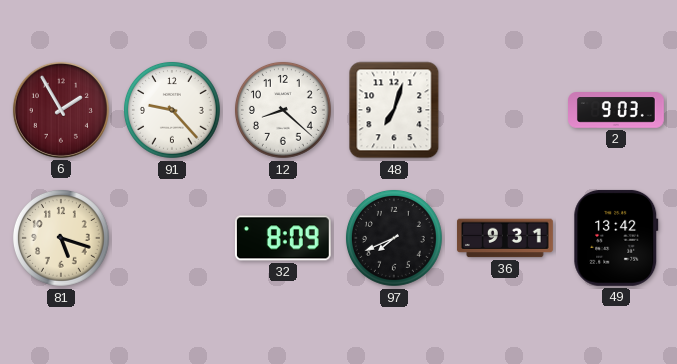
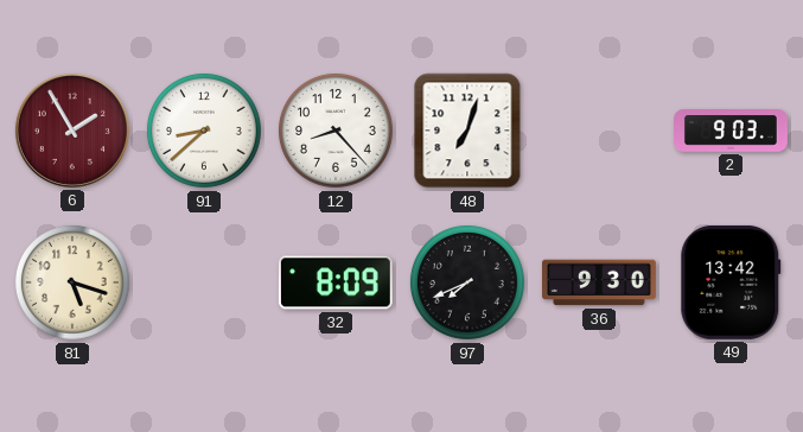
91: 9:23 -> 8:38 (204, 131)
12: 8:22 -> 8:23 (336, 131)
36: 9:31 -> 9:30 (599, 282)
